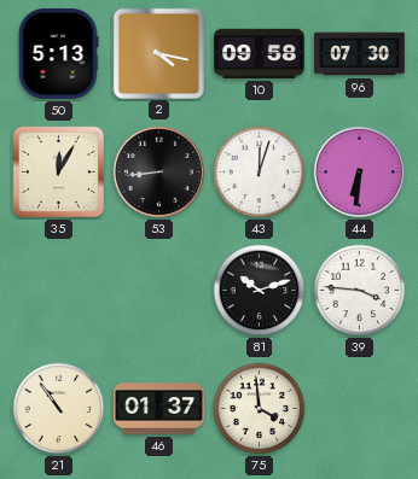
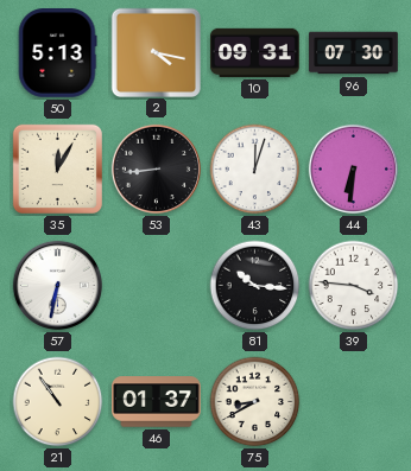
10: 09:58 -> 09:31 (255, 52)
57: none -> 6:32 (57, 285)
81: 10:12 -> 10:16 (255, 286)
75: 3:59 -> 8:40 (255, 402)
